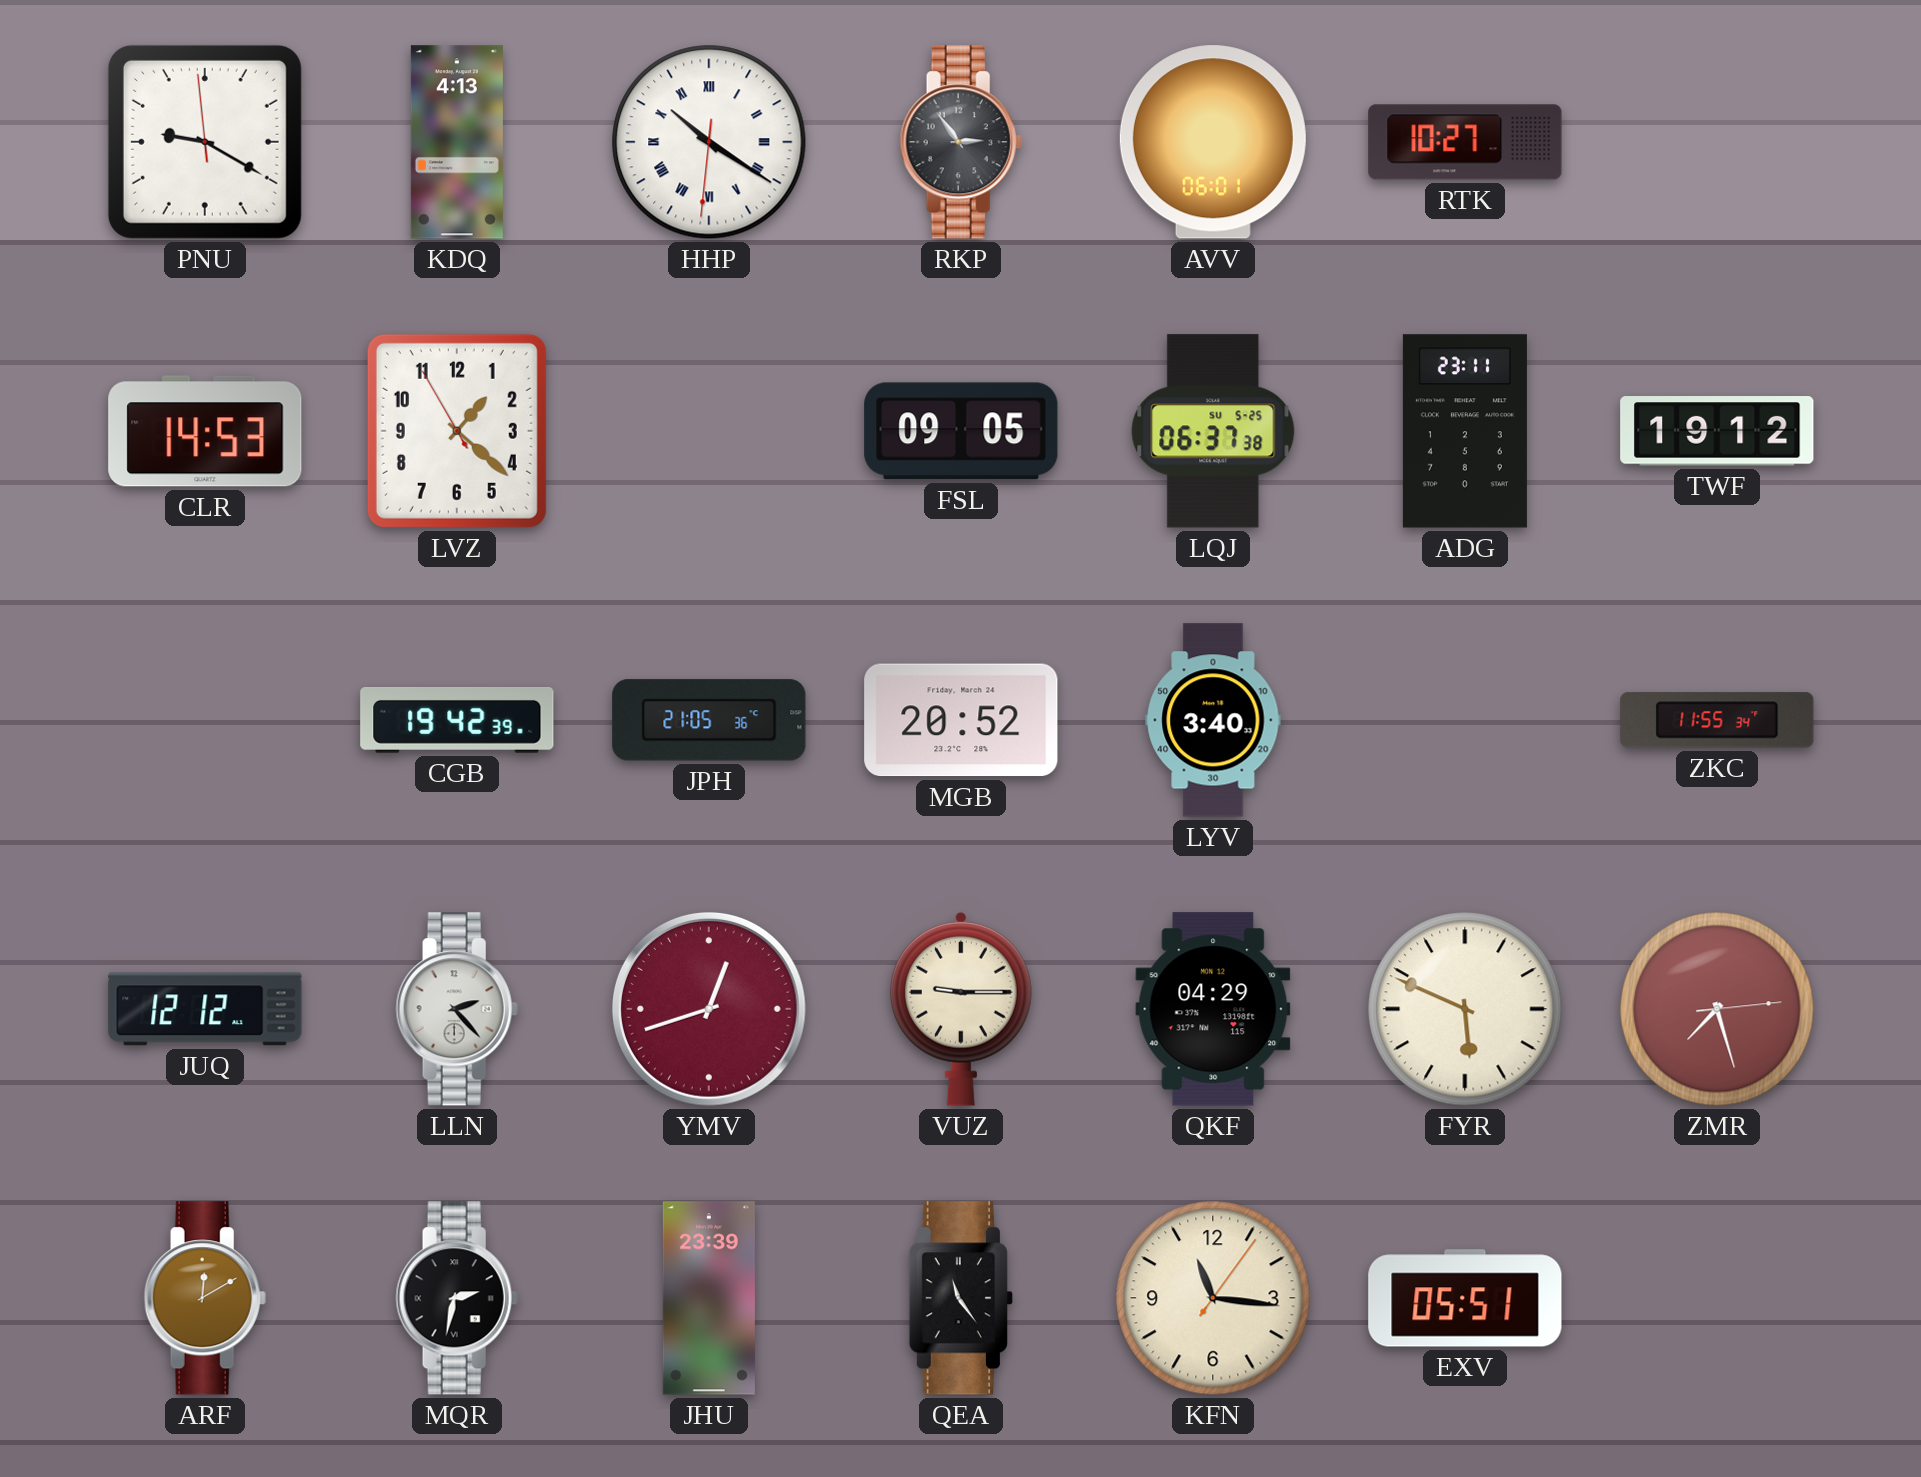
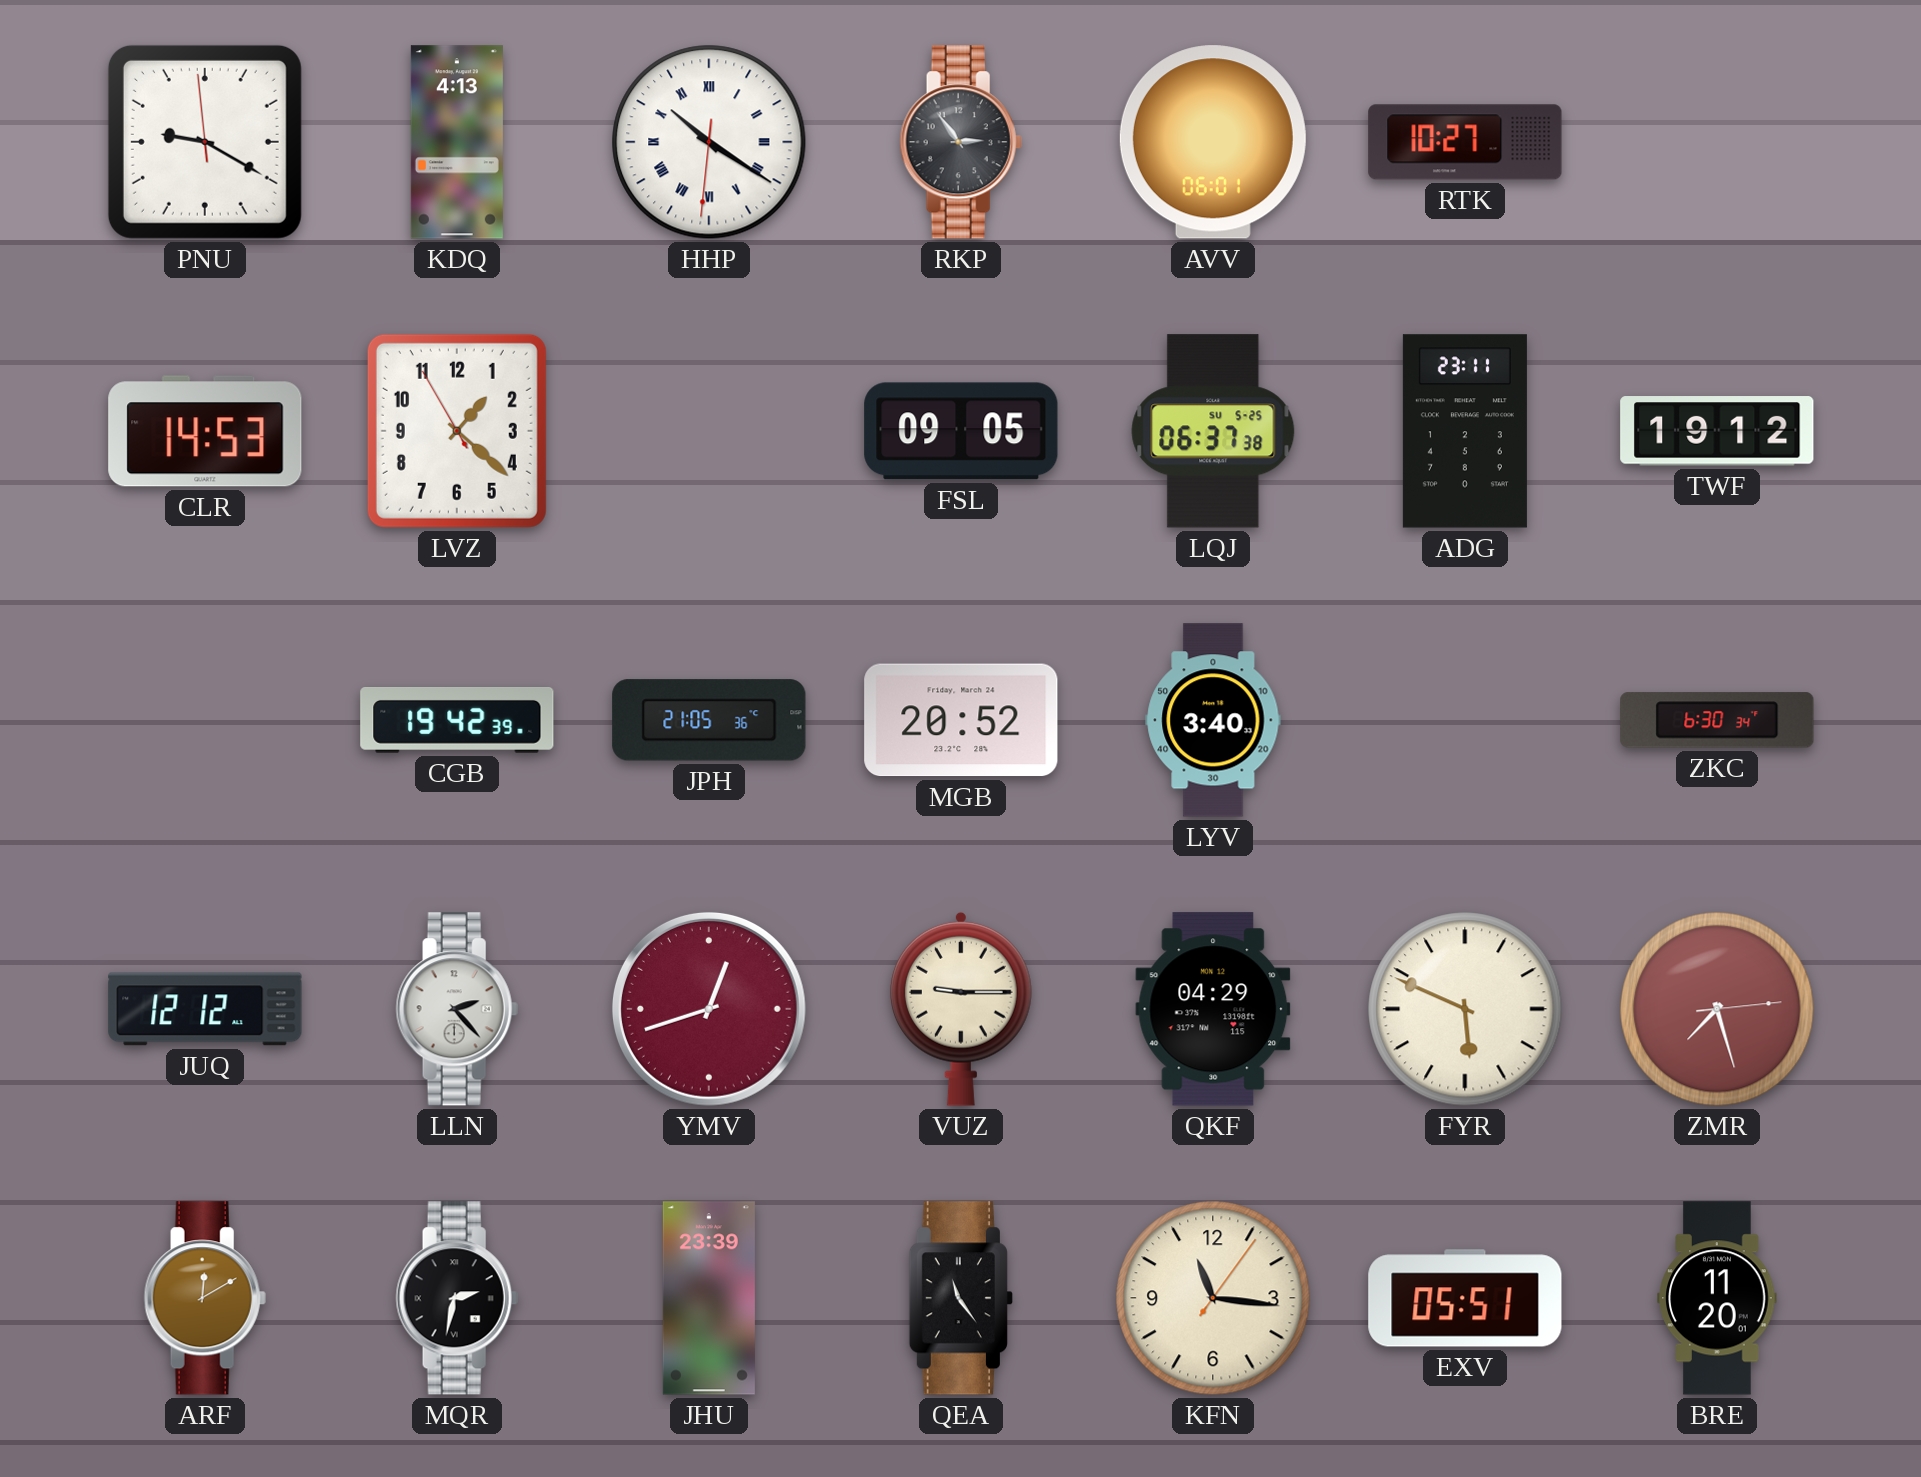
ZKC: 11:55 -> 6:30 (1717, 720)
BRE: none -> 11:20 (1717, 1298)
